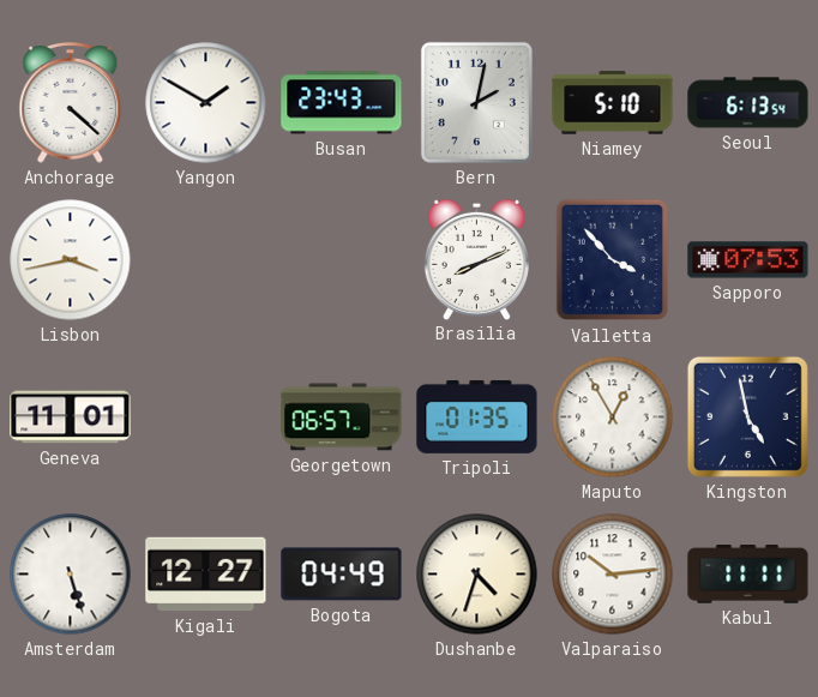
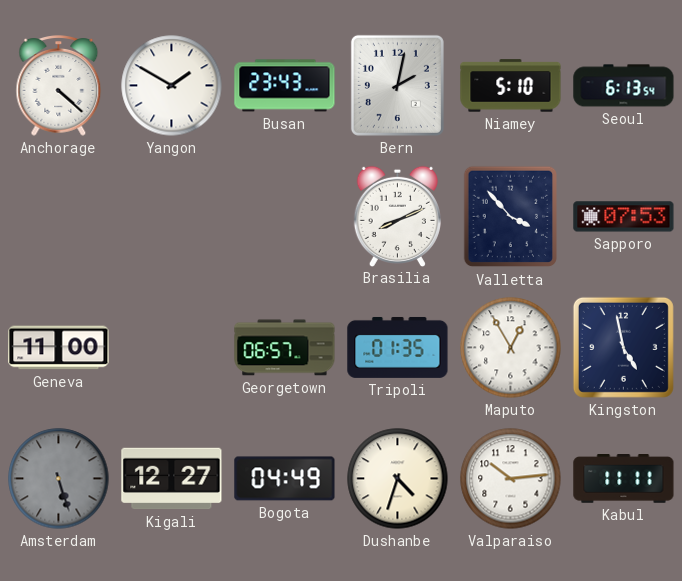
Lisbon: 3:43 -> none (71, 260)
Geneva: 11:01 -> 11:00 (59, 348)
Amsterdam dial: white -> grey (59, 479)
